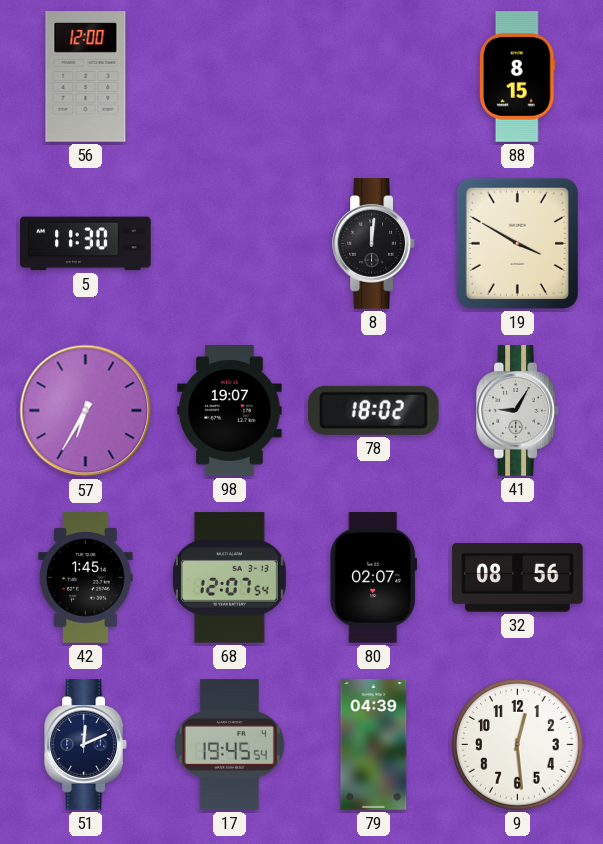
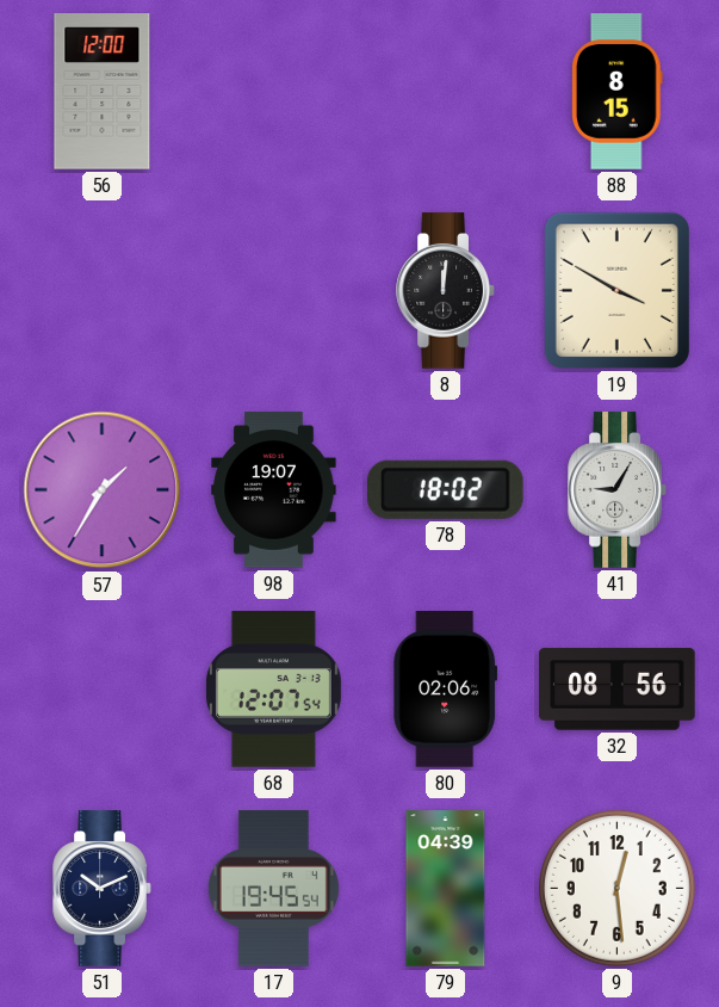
5: 11:30 -> none (86, 244)
57: 6:35 -> 1:35 (103, 490)
42: 1:45 -> none (86, 578)
80: 02:07 -> 02:06 (446, 690)
51: 12:11 -> 10:11 (103, 889)
